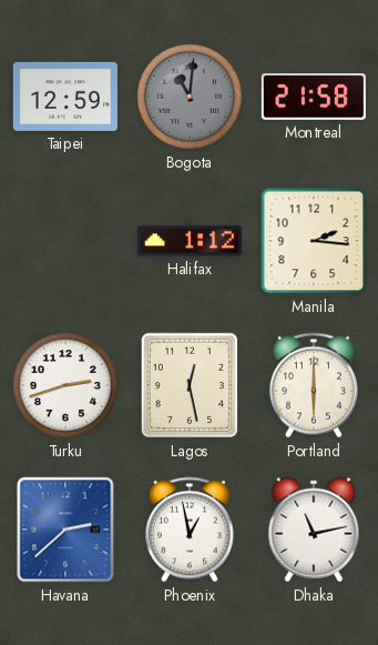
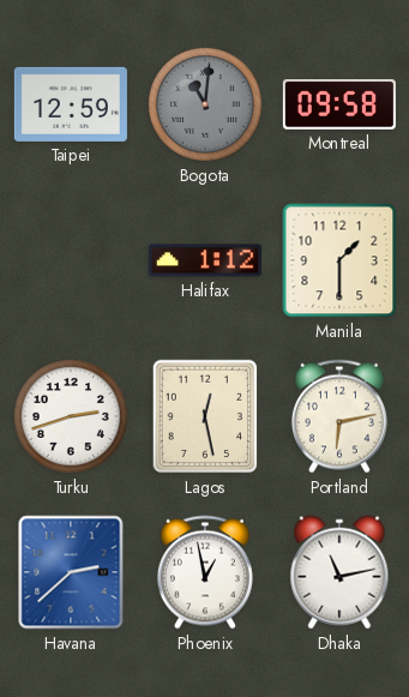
Montreal: 21:58 -> 09:58 (339, 106)
Manila: 2:16 -> 1:30 (339, 260)
Portland: 6:00 -> 6:13 (339, 416)
